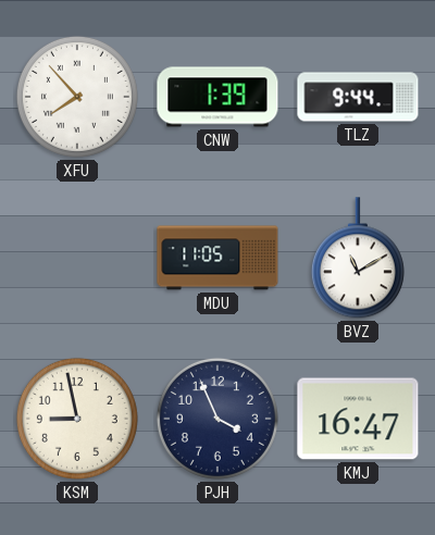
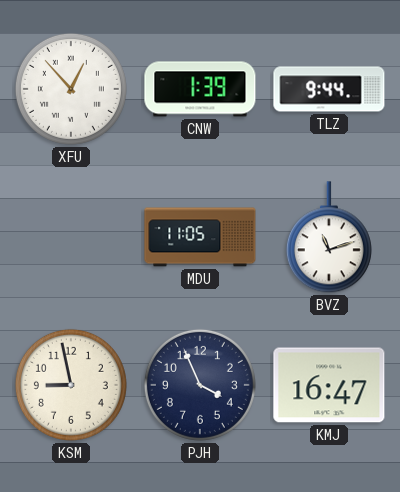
XFU: 7:53 -> 12:53 (71, 89)
BVZ: 11:10 -> 11:12 (329, 238)
